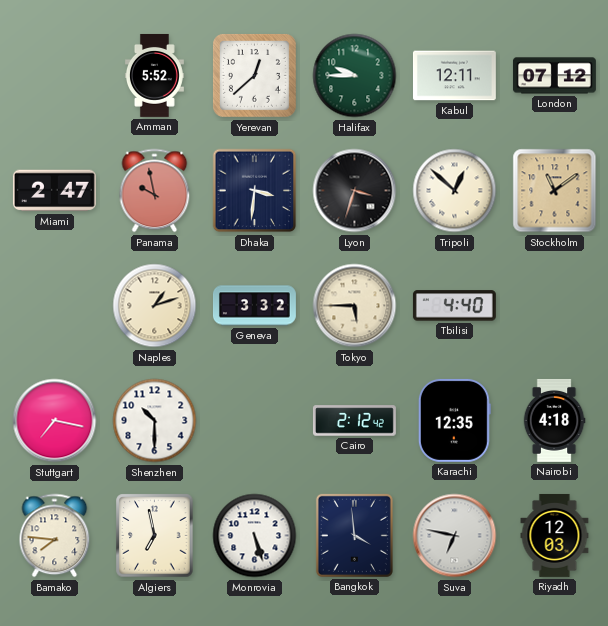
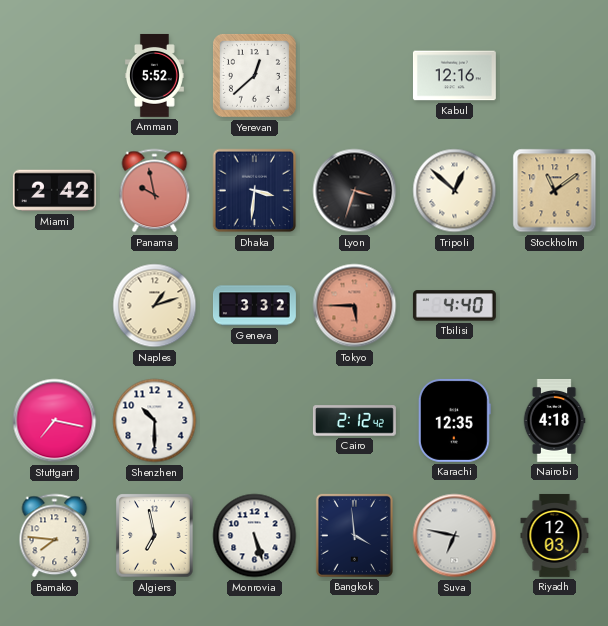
Halifax: 9:45 -> none (355, 76)
Kabul: 12:11 -> 12:16 (454, 76)
London: 07:12 -> none (554, 76)
Miami: 2:47 -> 2:42 (54, 191)
Tokyo dial: cream -> salmon (355, 306)
